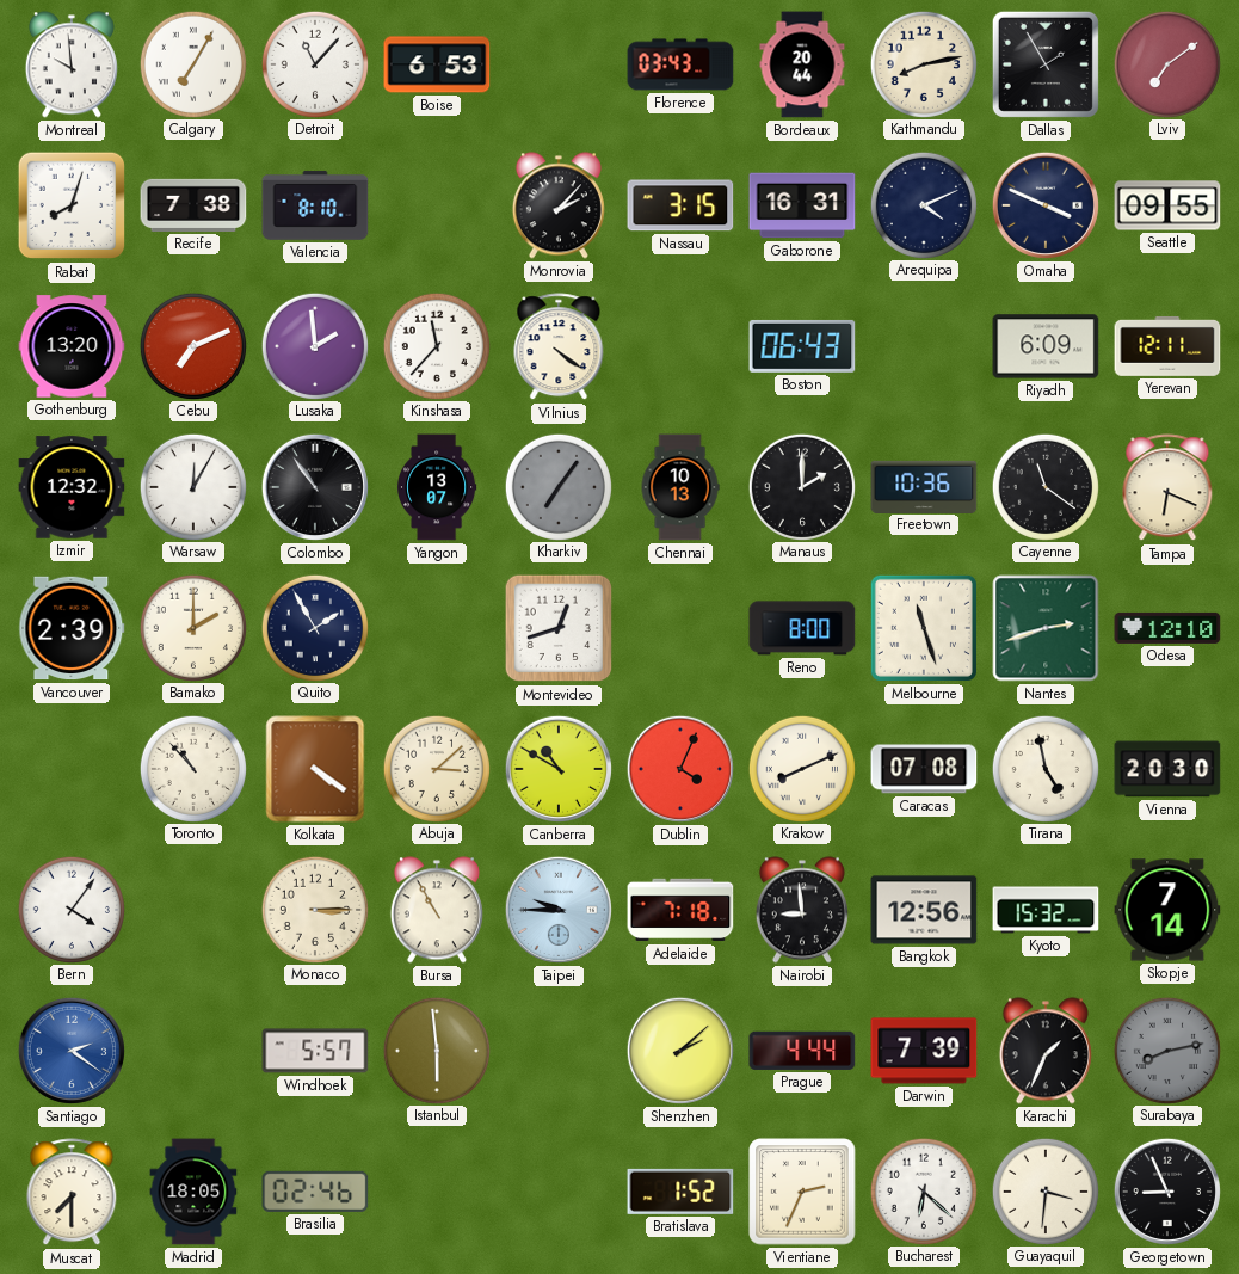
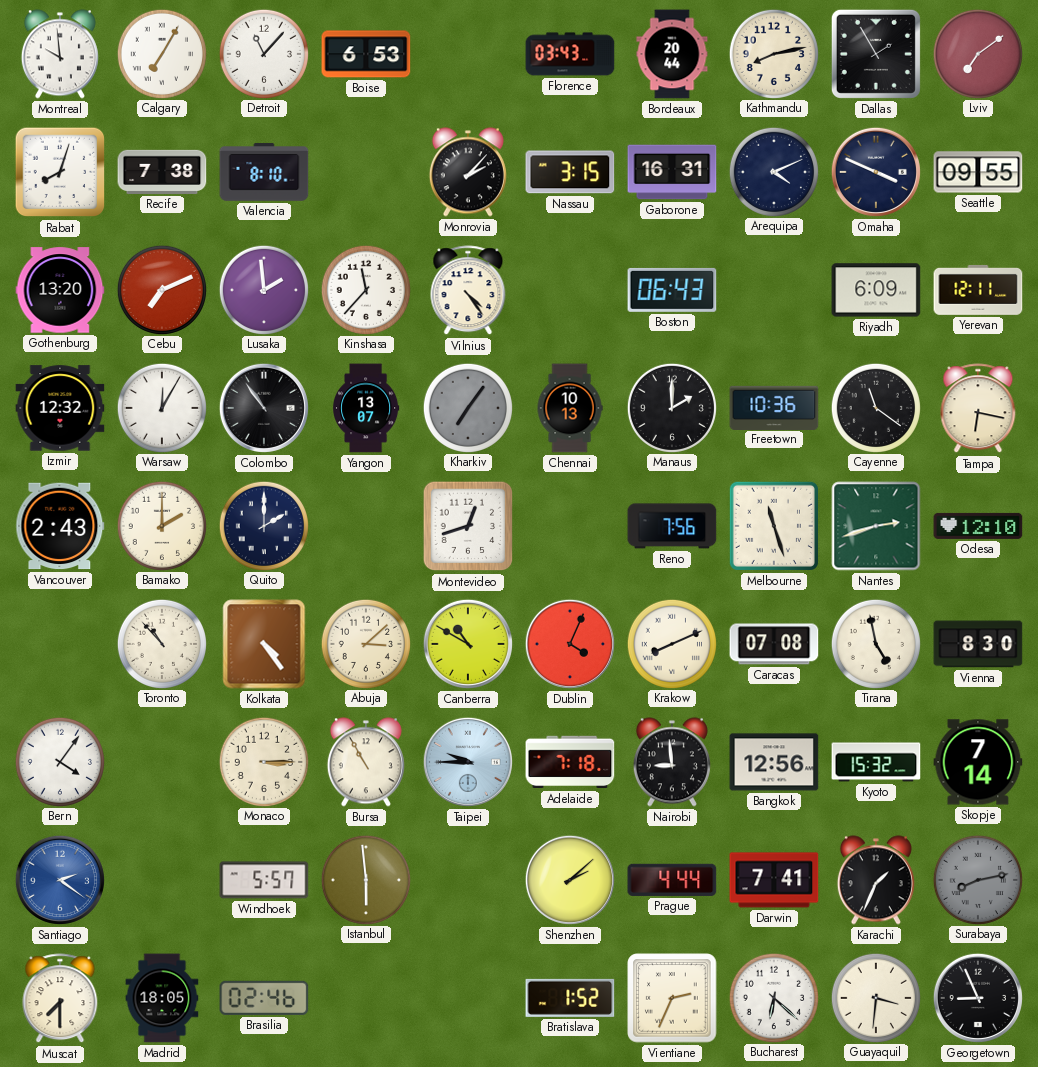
Vilnius: 4:21 -> 4:24 (468, 291)
Tampa: 6:19 -> 6:17 (978, 409)
Vancouver: 2:39 -> 2:43 (60, 526)
Quito: 1:55 -> 2:00 (263, 525)
Reno: 8:00 -> 7:56 (672, 526)
Kolkata: 4:21 -> 4:24 (264, 644)
Vienna: 20:30 -> 8:30 (978, 644)
Darwin: 7:39 -> 7:41 (774, 880)
